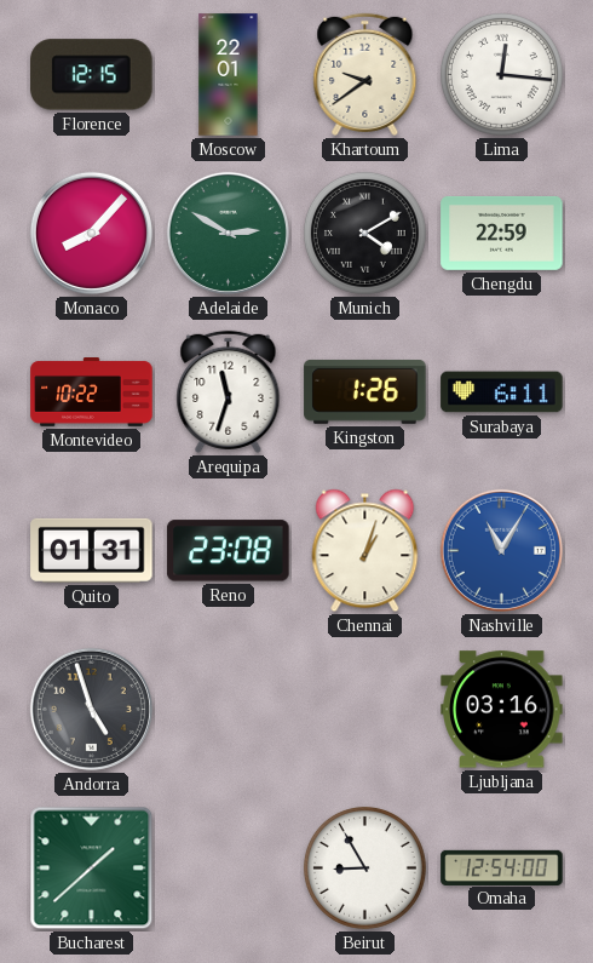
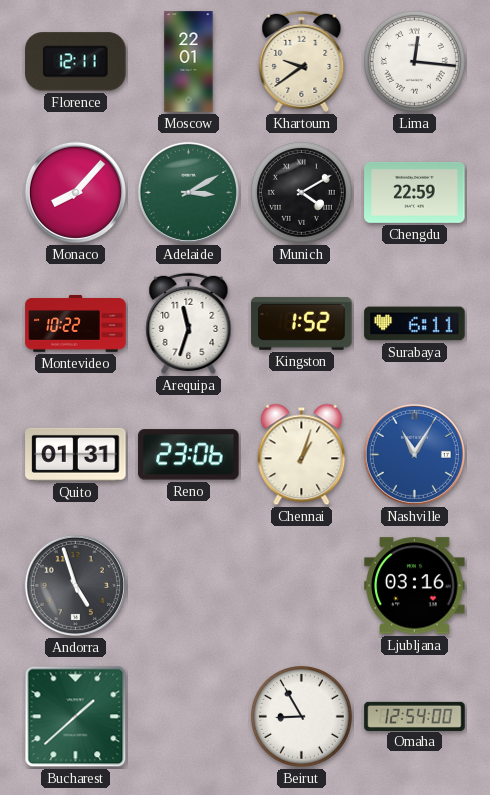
Florence: 12:15 -> 12:11 (76, 62)
Adelaide: 2:50 -> 3:10 (188, 192)
Kingston: 1:26 -> 1:52 (302, 323)
Reno: 23:08 -> 23:06 (189, 455)
